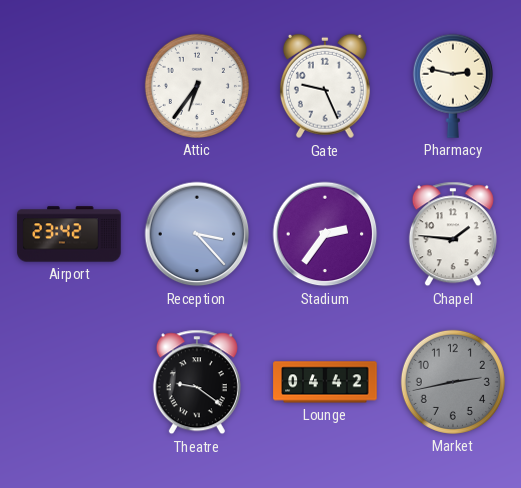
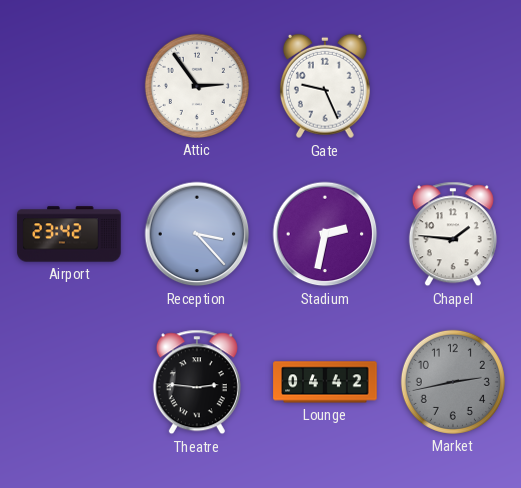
Attic: 6:36 -> 2:54 (197, 86)
Pharmacy: 2:47 -> none (453, 86)
Stadium: 2:36 -> 2:32 (325, 234)
Theatre: 9:21 -> 2:46 (197, 382)
